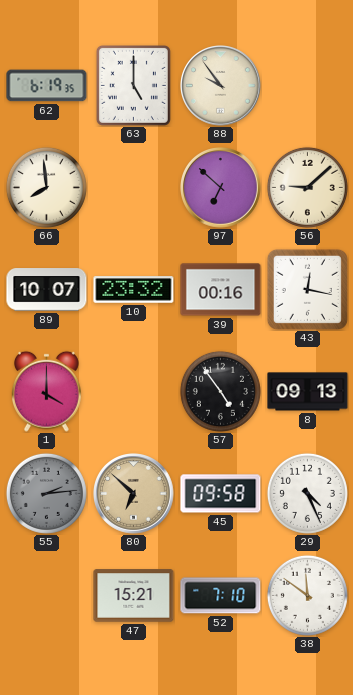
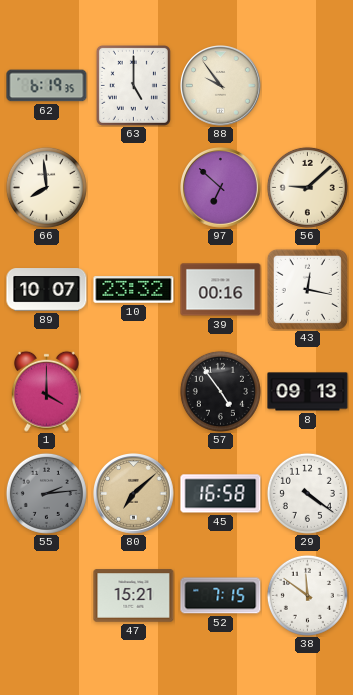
80: 6:52 -> 7:08 (134, 494)
45: 09:58 -> 16:58 (221, 494)
29: 4:26 -> 4:21 (307, 493)
52: 7:10 -> 7:15 (221, 596)
